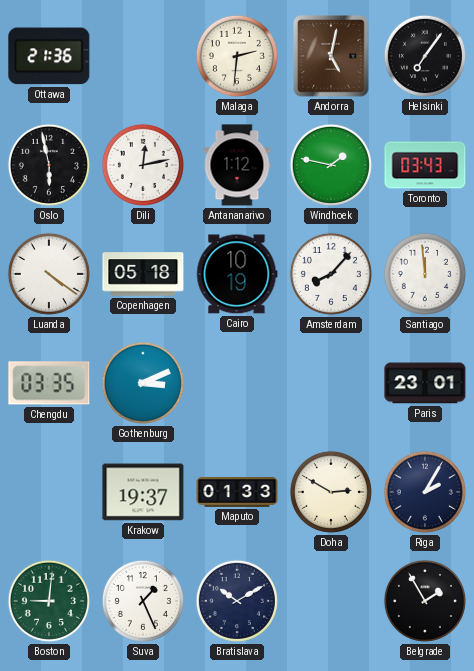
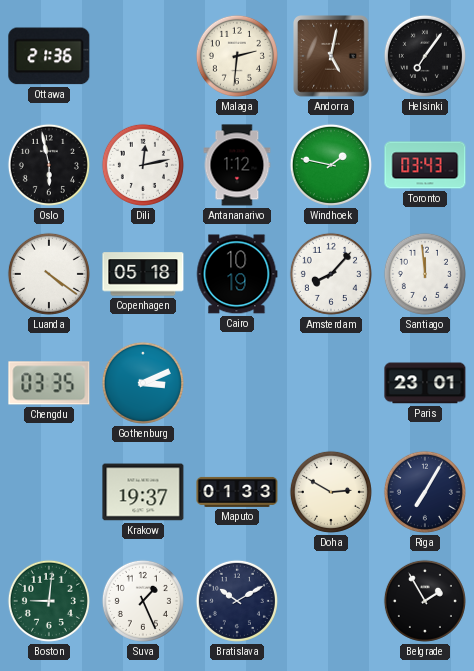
Riga: 2:05 -> 7:05 (425, 492)
